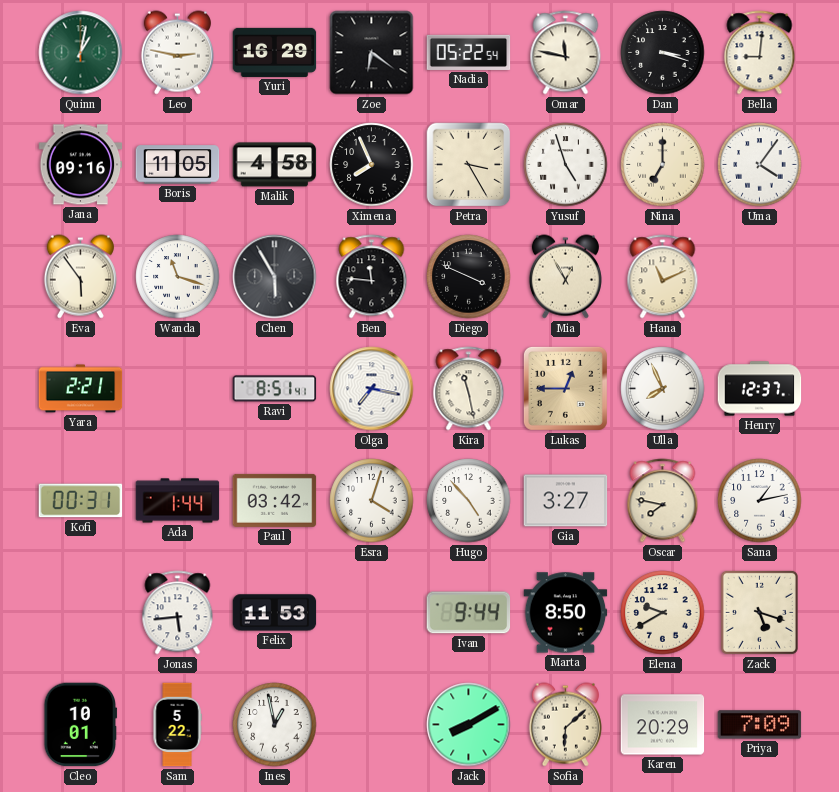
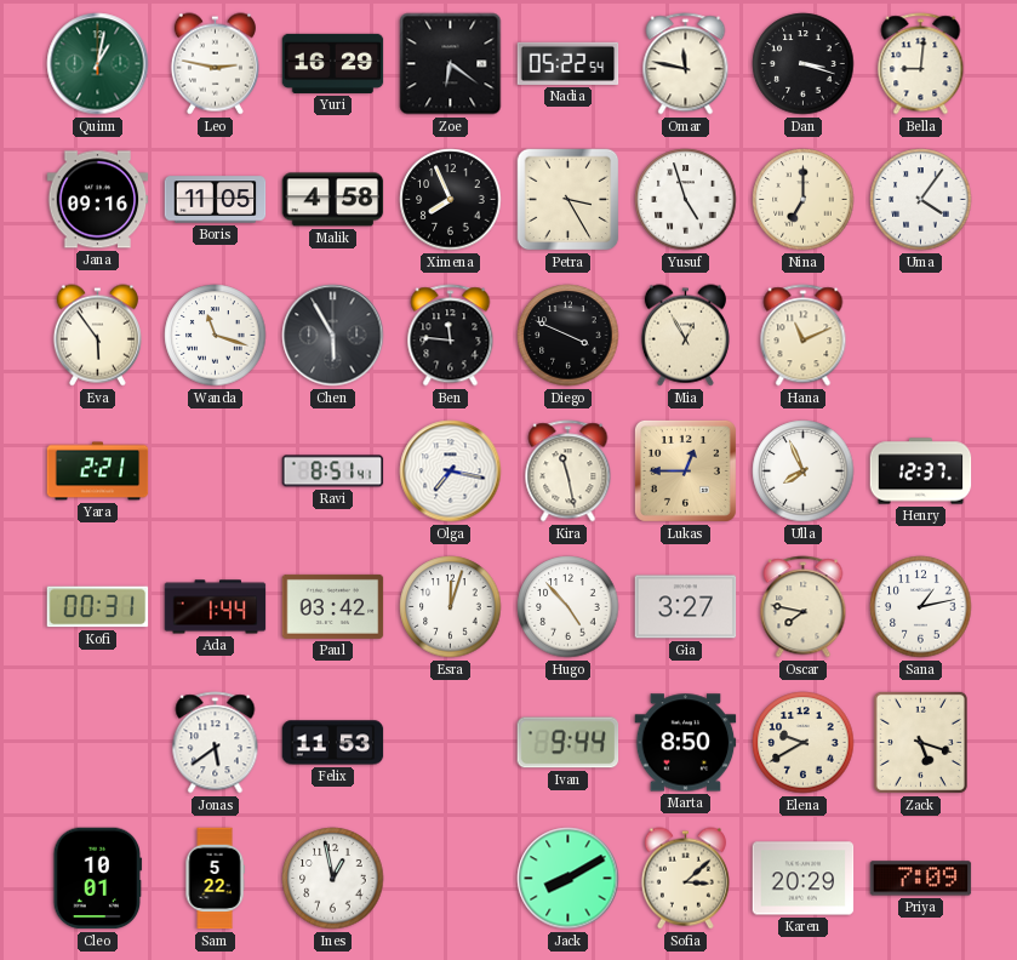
Esra: 4:03 -> 12:03 (451, 607)
Jonas: 5:44 -> 5:39 (216, 743)
Sofia: 6:08 -> 3:08 (685, 879)
